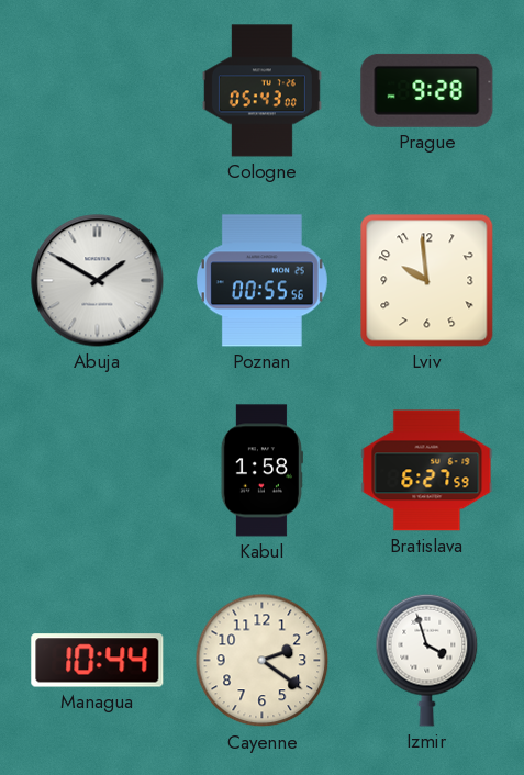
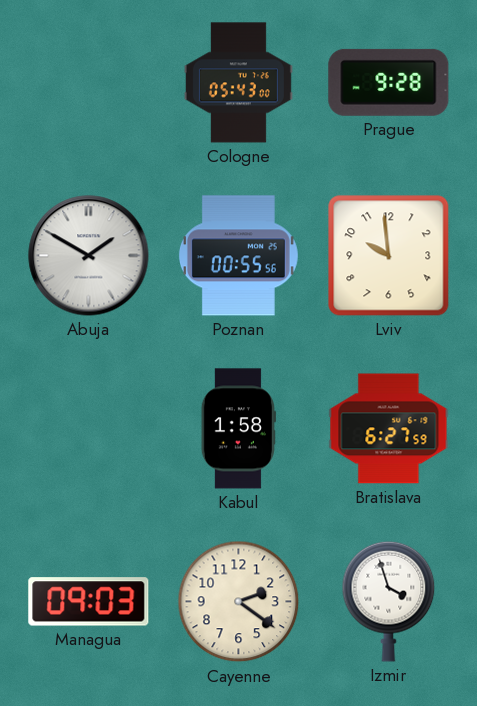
Managua: 10:44 -> 09:03 (89, 602)
